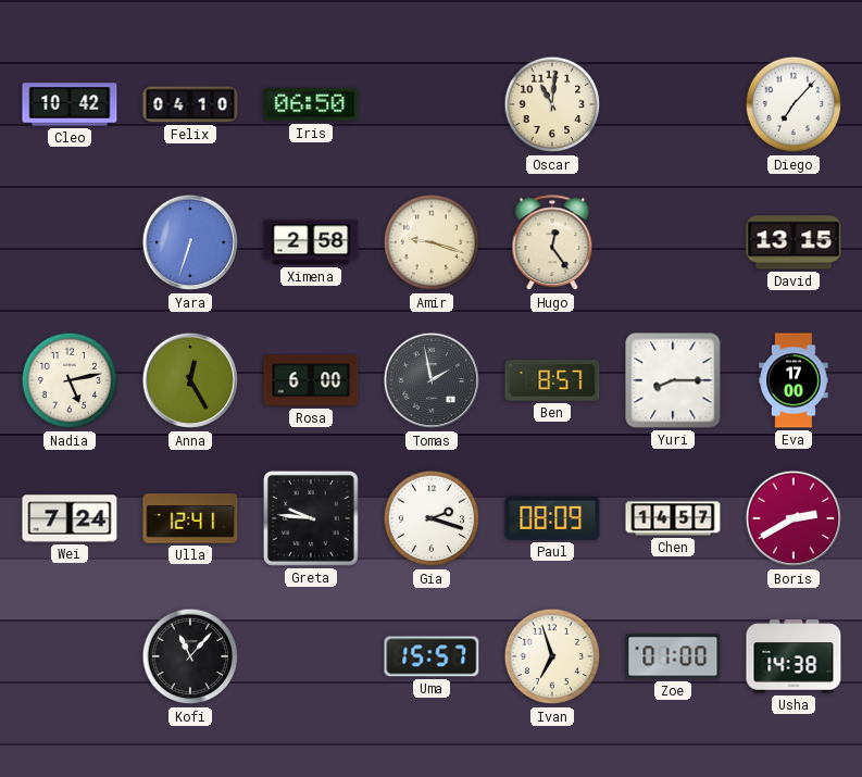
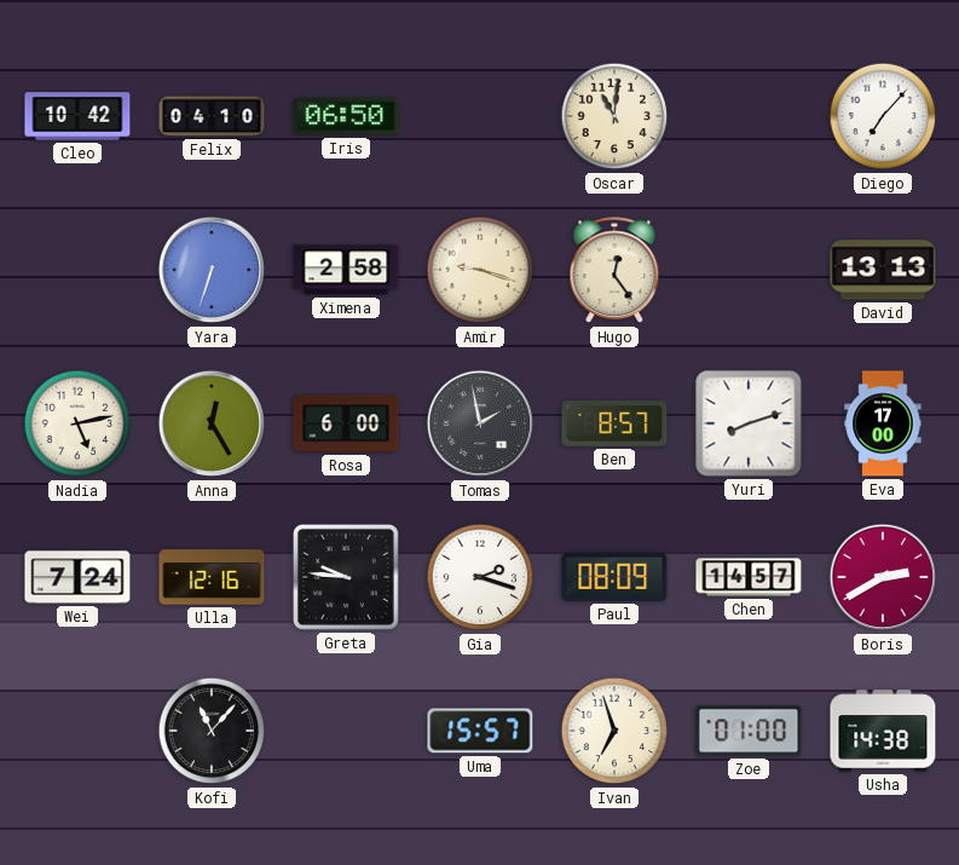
David: 13:15 -> 13:13 (883, 270)
Yuri: 8:15 -> 8:12 (749, 423)
Ulla: 12:41 -> 12:16 (212, 577)
